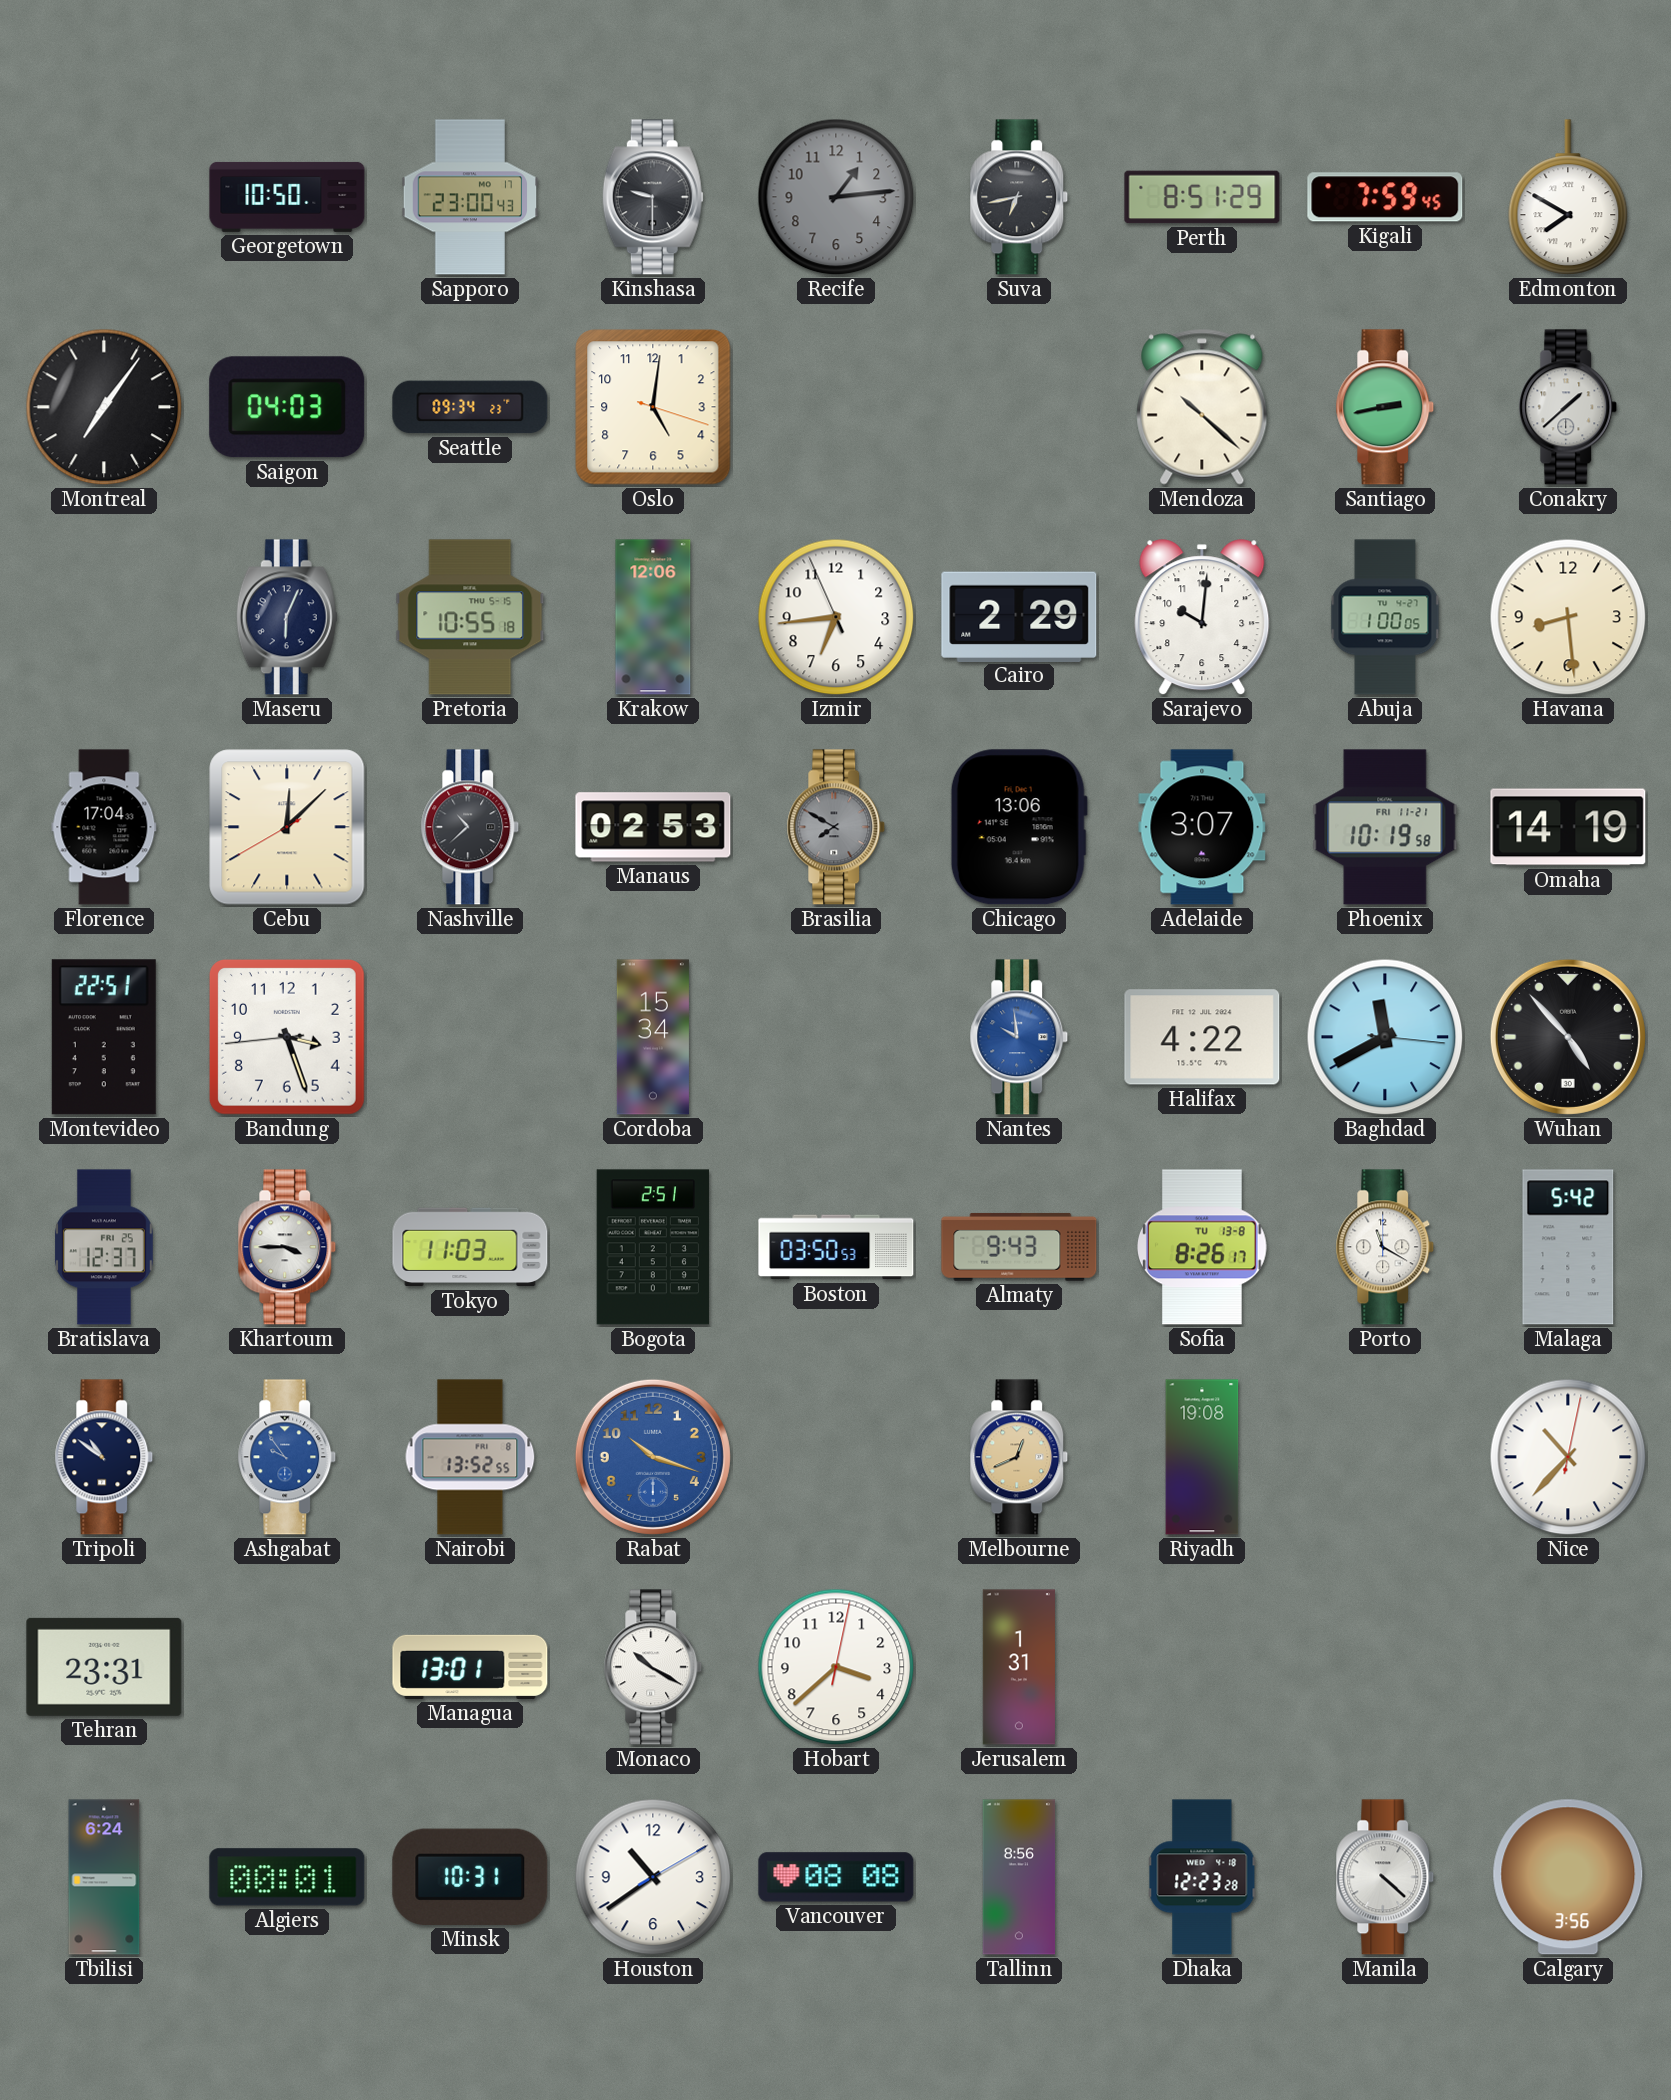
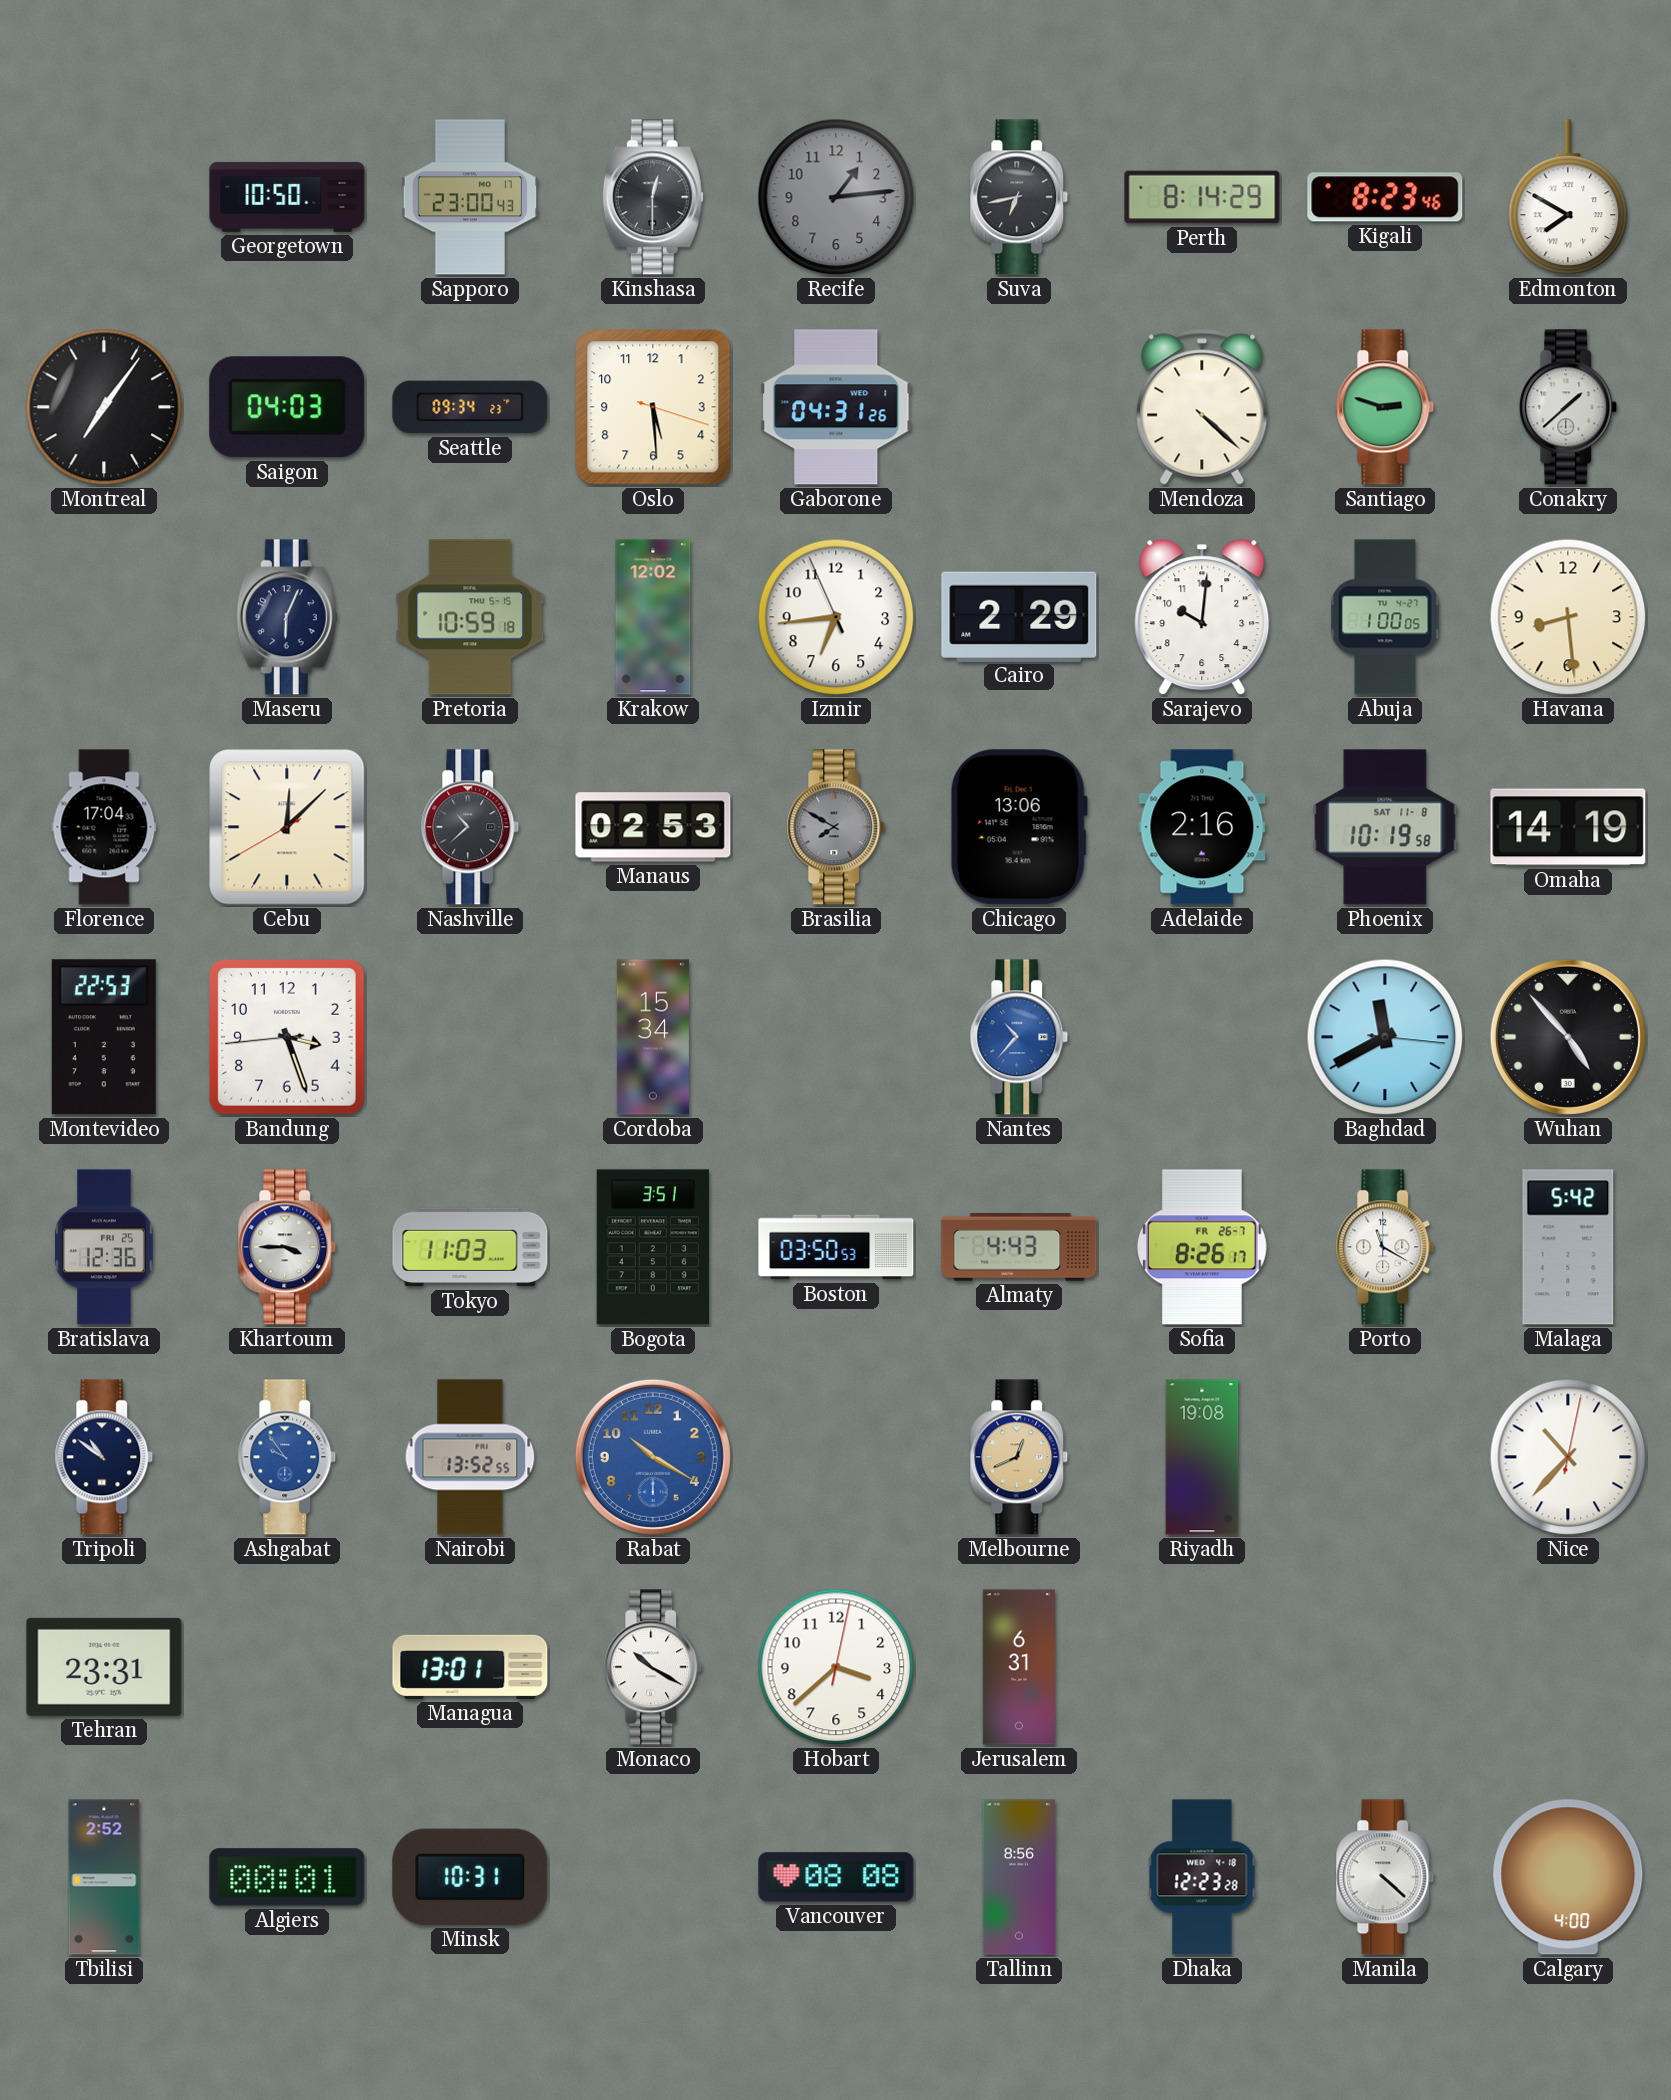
Kinshasa: 9:30 -> 12:30 (653, 197)
Perth: 8:51 -> 8:14 (1202, 197)
Kigali: 7:59 -> 8:23 (1385, 197)
Oslo: 5:01 -> 5:29 (653, 407)
Gaborone: none -> 04:31 (836, 407)
Mendoza: 10:22 -> 4:22 (1202, 407)
Santiago: 2:43 -> 2:48 (1385, 407)
Pretoria: 10:55 -> 10:59 (470, 617)
Krakow: 12:06 -> 12:02 (653, 617)
Adelaide: 3:07 -> 2:16 (1202, 827)
Phoenix date: FRI 11-21 -> SAT 11-8 (1385, 827)
Montevideo: 22:51 -> 22:53 (104, 1037)
Nantes: 9:59 -> 10:37 (1019, 1037)
Halifax: 4:22 -> none (1202, 1037)
Bratislava: 12:37 -> 12:36 (104, 1247)
Bogota: 2:51 -> 3:51 (652, 1247)
Almaty: 9:43 -> 4:43 (1019, 1247)
Sofia date: TU 13-8 -> FR 26-7 (1203, 1247)
Rabat: 10:18 -> 10:20 (653, 1457)
Jerusalem: 1:31 -> 6:31 (1019, 1667)
Tbilisi: 6:24 -> 2:52 (104, 1877)
Houston: 10:39 -> none (653, 1877)
Calgary: 3:56 -> 4:00 (1568, 1877)
